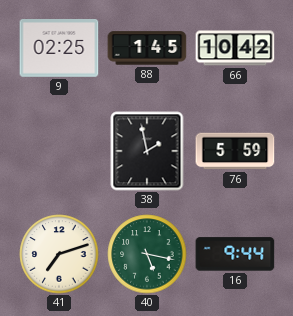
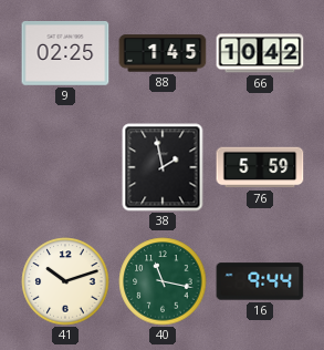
41: 7:12 -> 10:12 (65, 281)
40: 5:17 -> 11:17 (163, 281)
